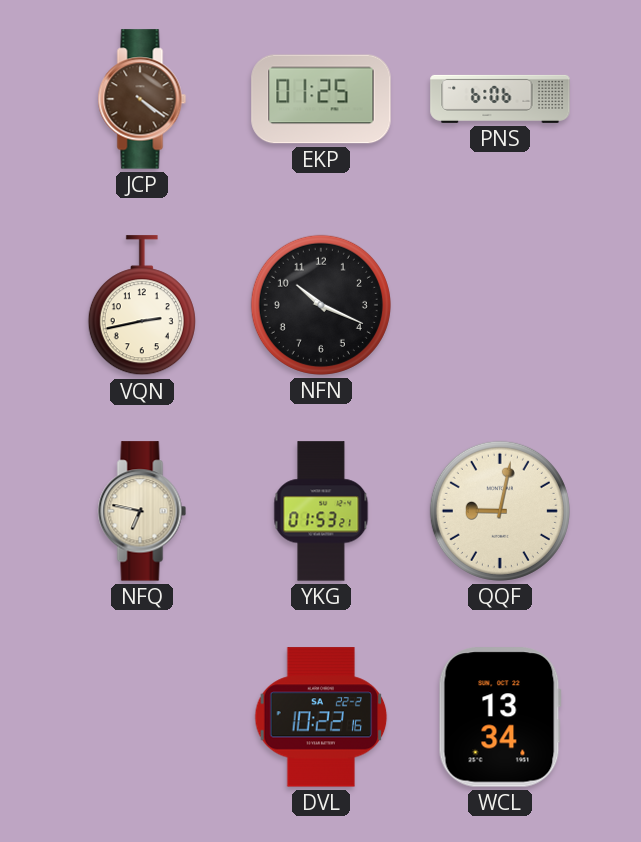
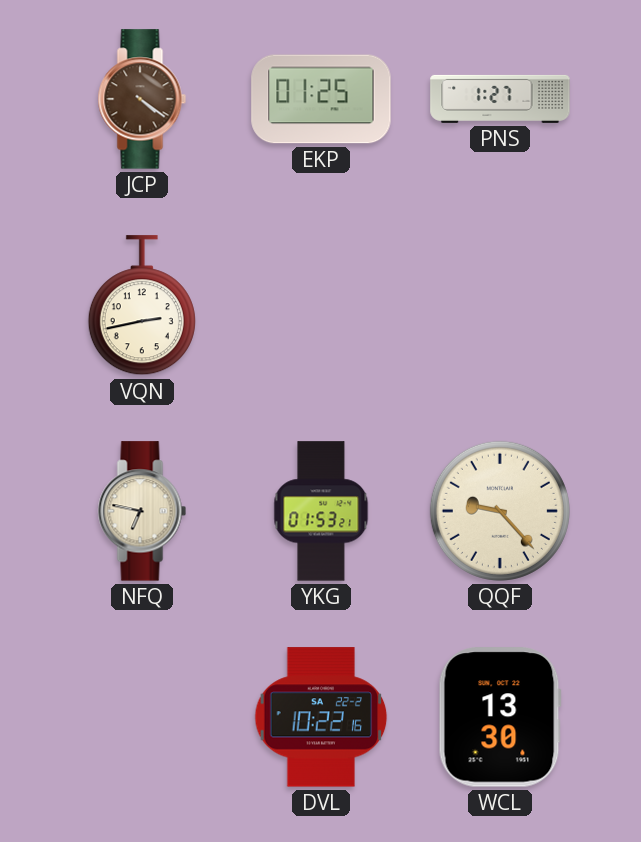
PNS: 6:06 -> 1:27 (500, 99)
NFN: 10:19 -> none (321, 305)
QQF: 9:02 -> 9:23 (500, 511)
WCL: 13:34 -> 13:30 (500, 717)
